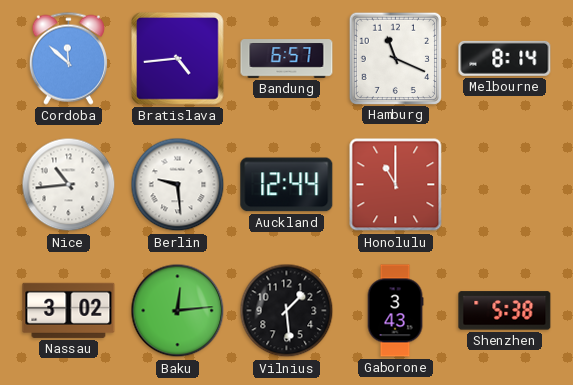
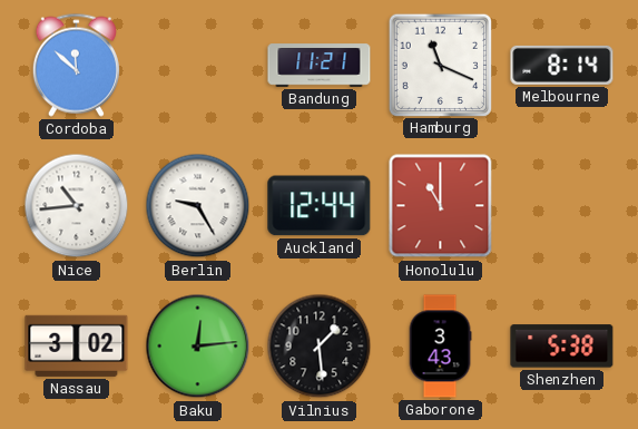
Bratislava: 4:44 -> none (178, 59)
Bandung: 6:57 -> 11:21 (320, 66)
Berlin: 9:29 -> 9:25 (198, 206)
